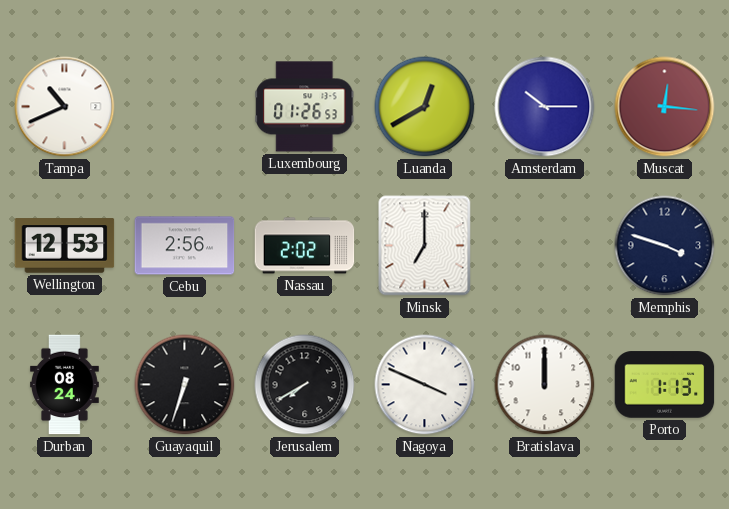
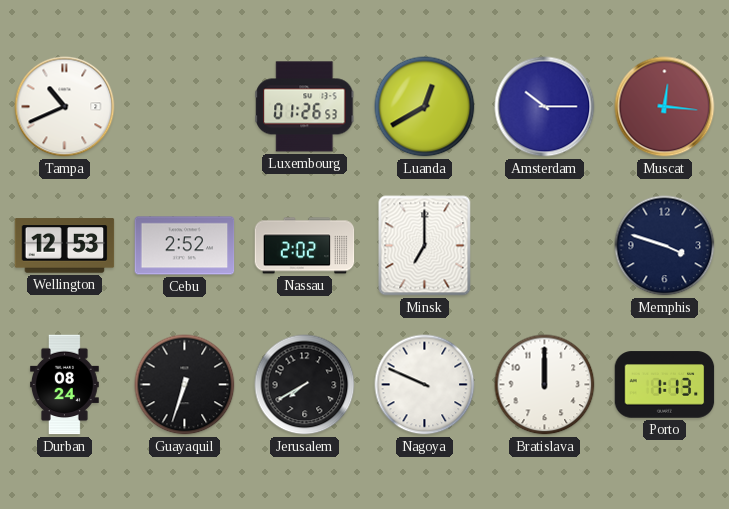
Cebu: 2:56 -> 2:52 (185, 246)
Nagoya: 3:49 -> 9:49 (425, 385)
